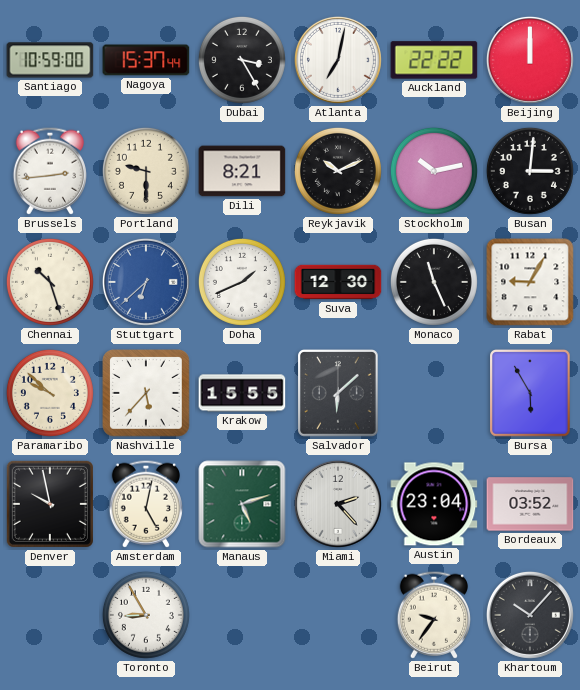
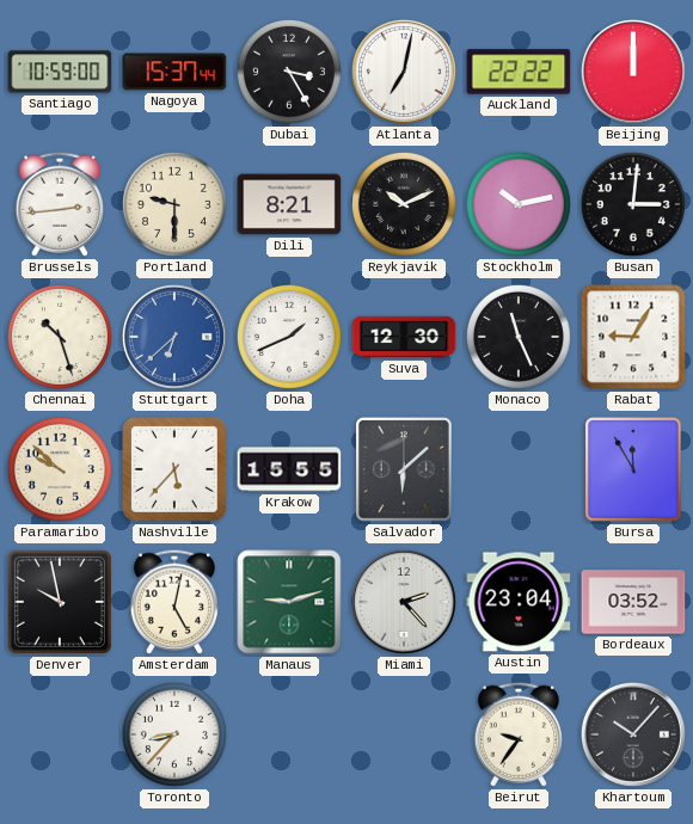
Bursa: 5:55 -> 11:55 (634, 471)
Manaus: 5:12 -> 9:12 (289, 602)
Toronto: 8:55 -> 8:37 (174, 734)
